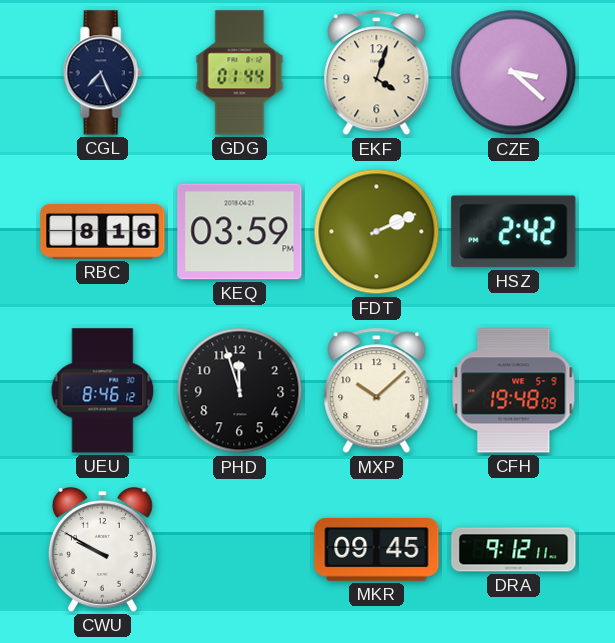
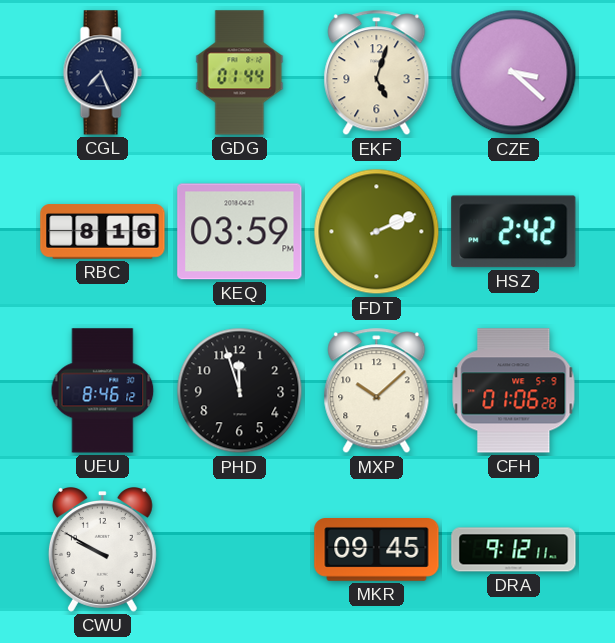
EKF: 4:03 -> 5:03 (377, 73)
CFH: 19:48 -> 01:06 (514, 391)
